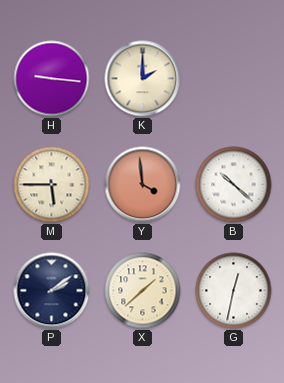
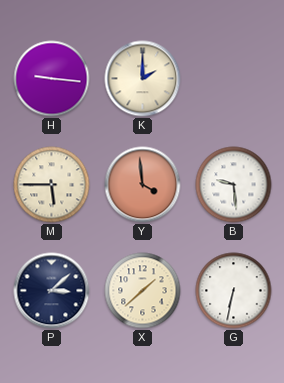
B: 10:22 -> 9:29 (234, 185)
P: 2:09 -> 3:08 (52, 291)
G: 12:32 -> 6:32 (234, 291)
